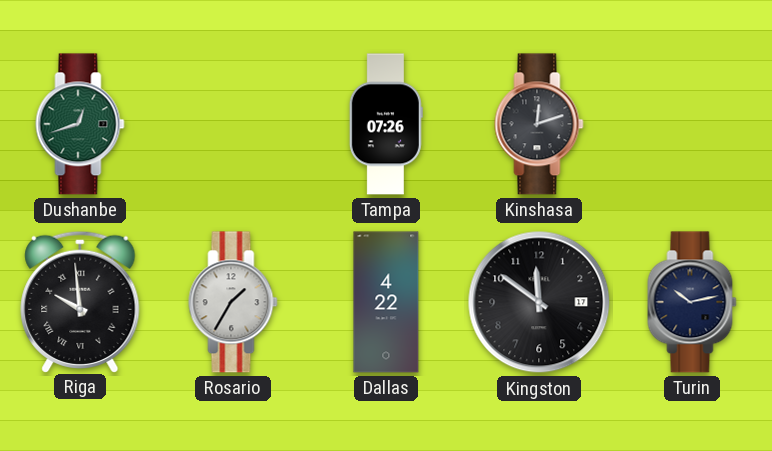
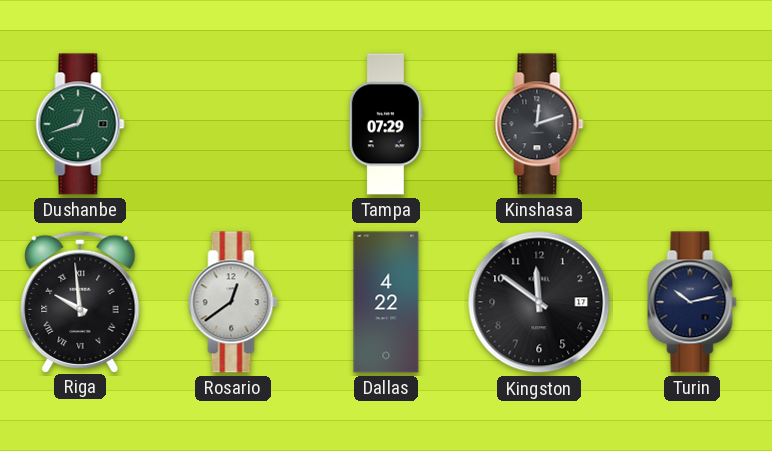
Tampa: 07:26 -> 07:29 (386, 124)
Rosario: 1:35 -> 12:39 (233, 302)
